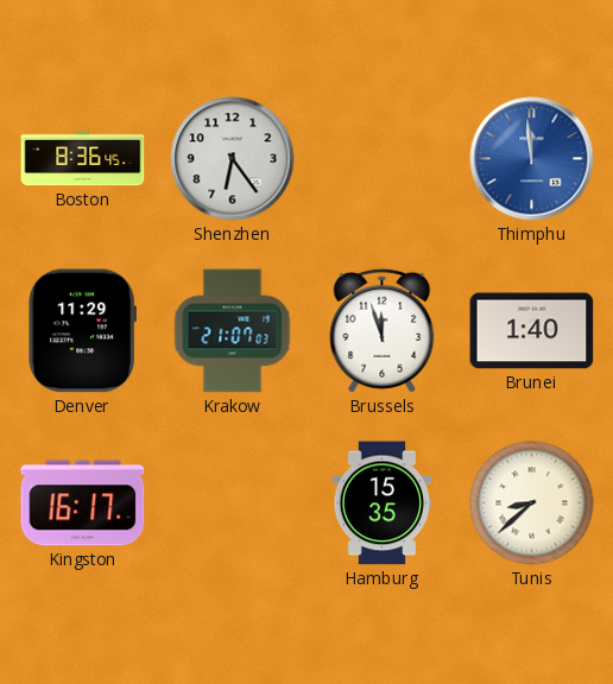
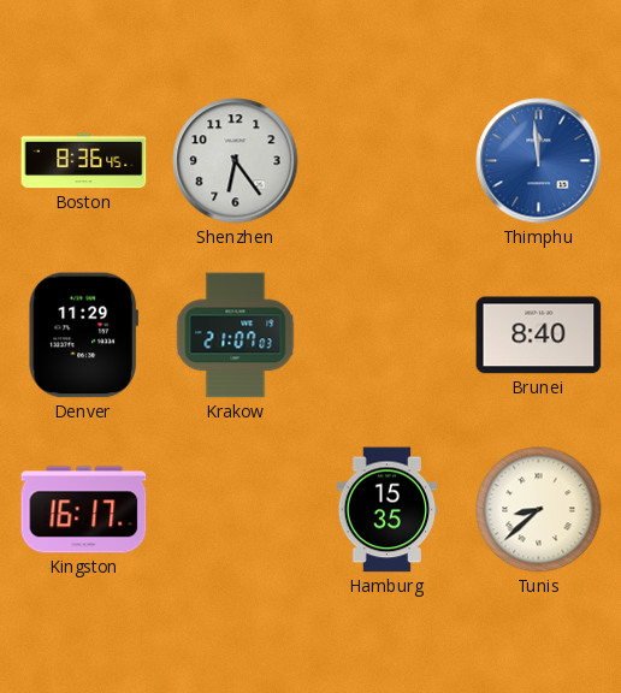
Brussels: 11:57 -> none (383, 330)
Brunei: 1:40 -> 8:40 (539, 336)
